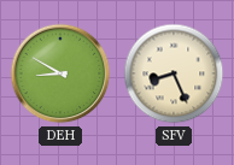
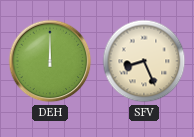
DEH: 8:50 -> 12:00 (50, 61)
